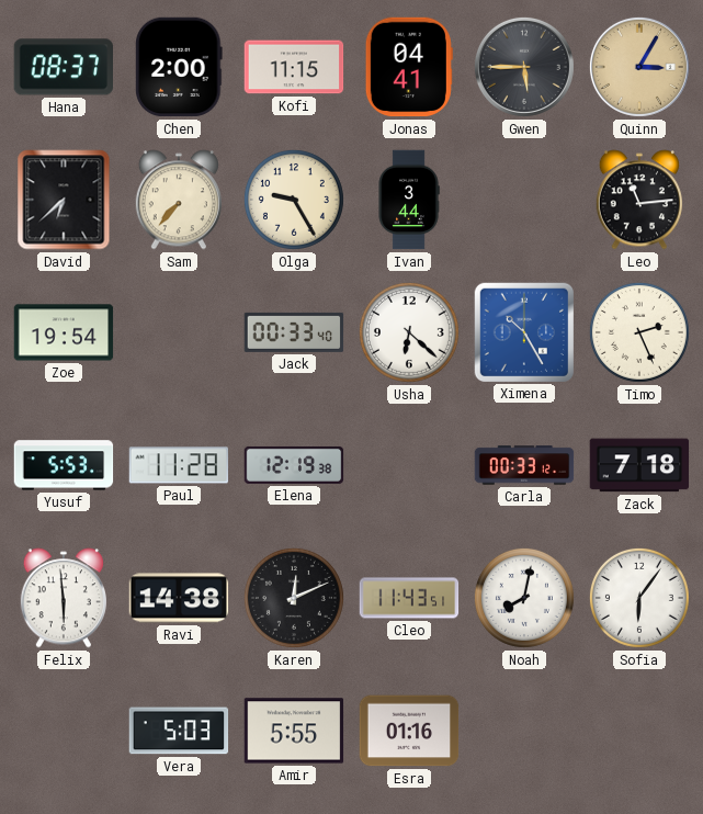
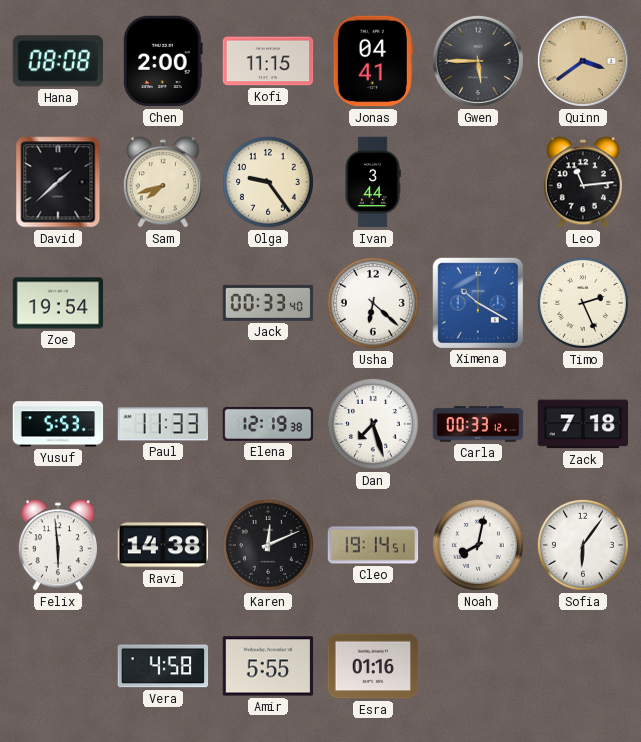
Hana: 08:37 -> 08:08 (57, 61)
Quinn: 3:05 -> 3:39 (583, 61)
David: 6:38 -> 1:38 (58, 182)
Sam: 7:37 -> 7:42 (163, 182)
Olga: 9:25 -> 9:24 (268, 182)
Ximena: 10:25 -> 10:20 (477, 302)
Paul: 11:28 -> 11:33 (163, 424)
Dan: none -> 7:27 (373, 424)
Cleo: 11:43 -> 19:14 (373, 545)
Vera: 5:03 -> 4:58 (163, 666)
